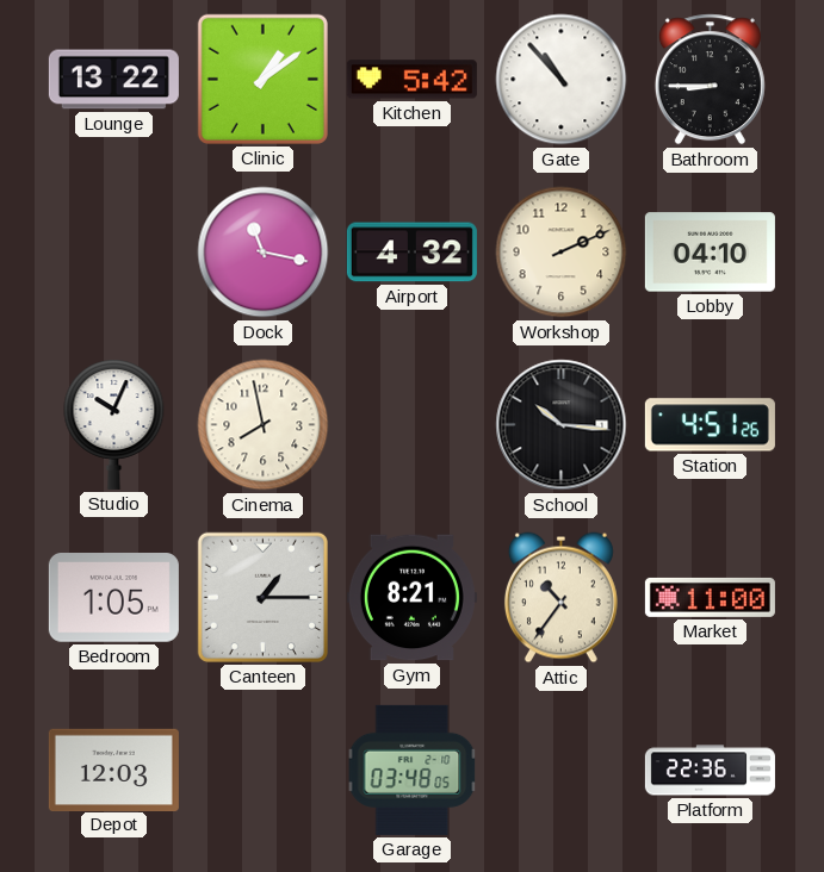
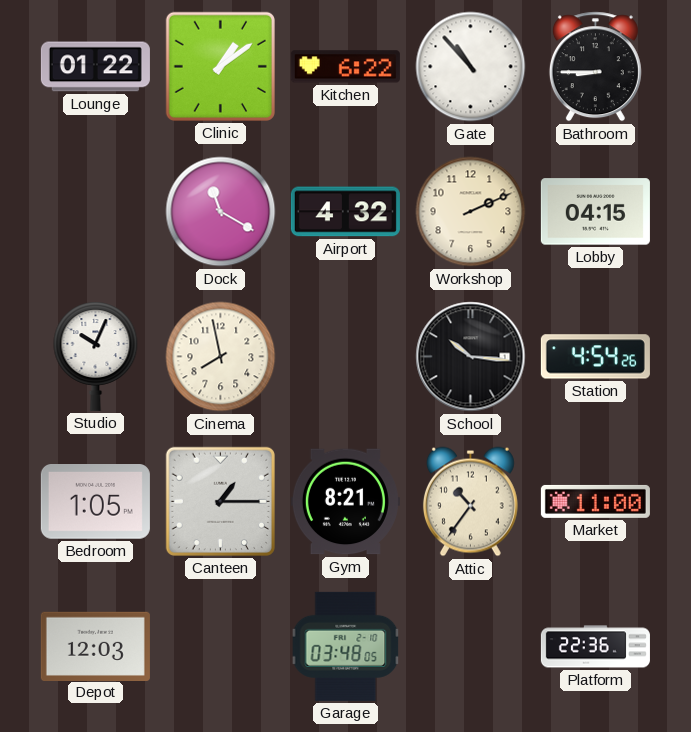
Lounge: 13:22 -> 01:22 (95, 67)
Kitchen: 5:42 -> 6:22 (345, 67)
Dock: 11:17 -> 11:20 (221, 212)
Lobby: 04:10 -> 04:15 (595, 212)
Station: 4:51 -> 4:54 (595, 357)
